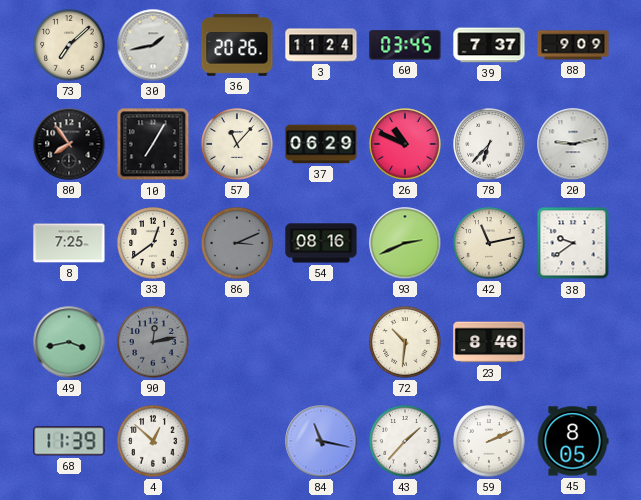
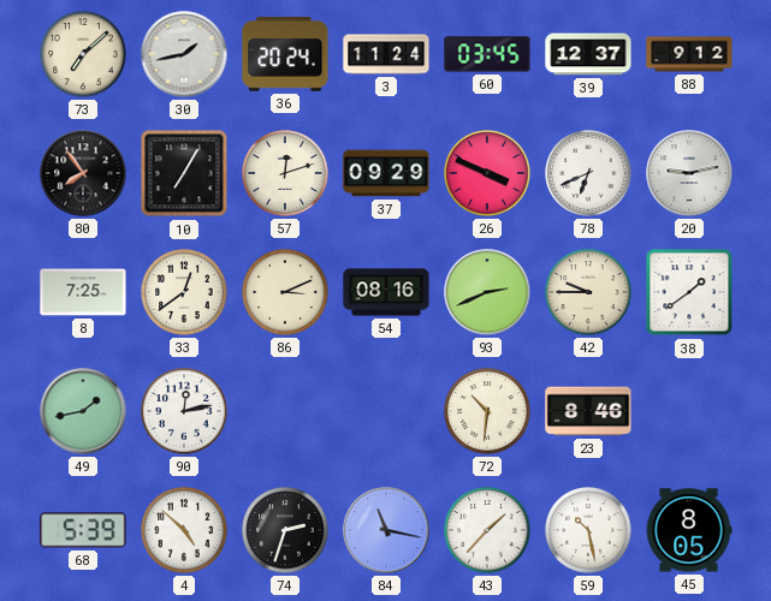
36: 20:26 -> 20:24 (285, 54)
39: 7:37 -> 12:37 (588, 54)
88: 9:09 -> 9:12 (689, 54)
57: 11:07 -> 12:12 (285, 173)
37: 06:29 -> 09:29 (386, 173)
26: 10:49 -> 3:49 (487, 173)
78: 6:37 -> 6:41 (588, 173)
86 dial: grey -> cream (285, 292)
42: 11:13 -> 9:45 (588, 292)
38: 9:39 -> 1:39 (689, 292)
49: 3:43 -> 1:43 (83, 411)
90 dial: grey -> white (184, 411)
68: 11:39 -> 5:39 (83, 530)
4: 12:52 -> 4:52 (184, 530)
74: none -> 2:33 (285, 530)
59: 2:11 -> 10:28 (588, 530)
